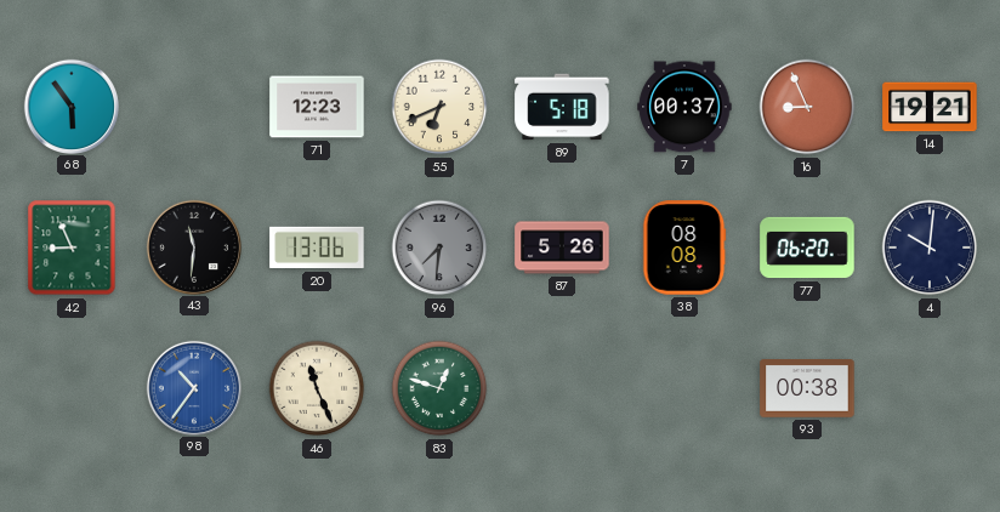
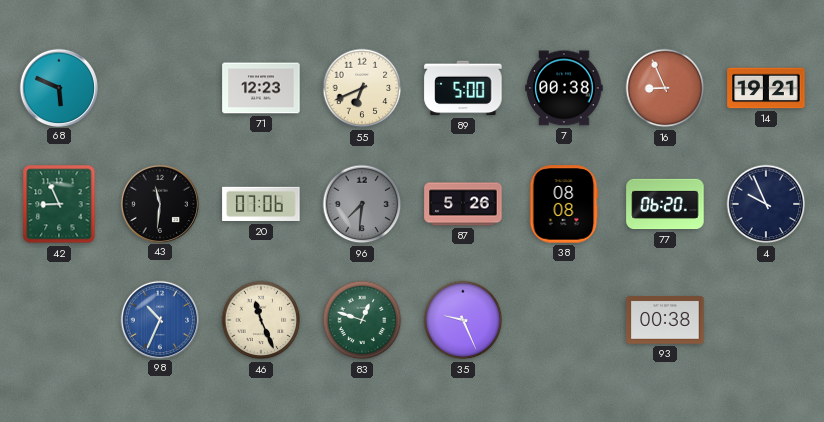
68: 5:54 -> 5:49 (58, 87)
89: 5:18 -> 5:00 (463, 88)
7: 00:37 -> 00:38 (564, 88)
20: 13:06 -> 07:06 (261, 204)
4: 10:01 -> 9:56 (766, 204)
98: 10:36 -> 10:34 (159, 319)
35: none -> 9:26 (463, 320)
